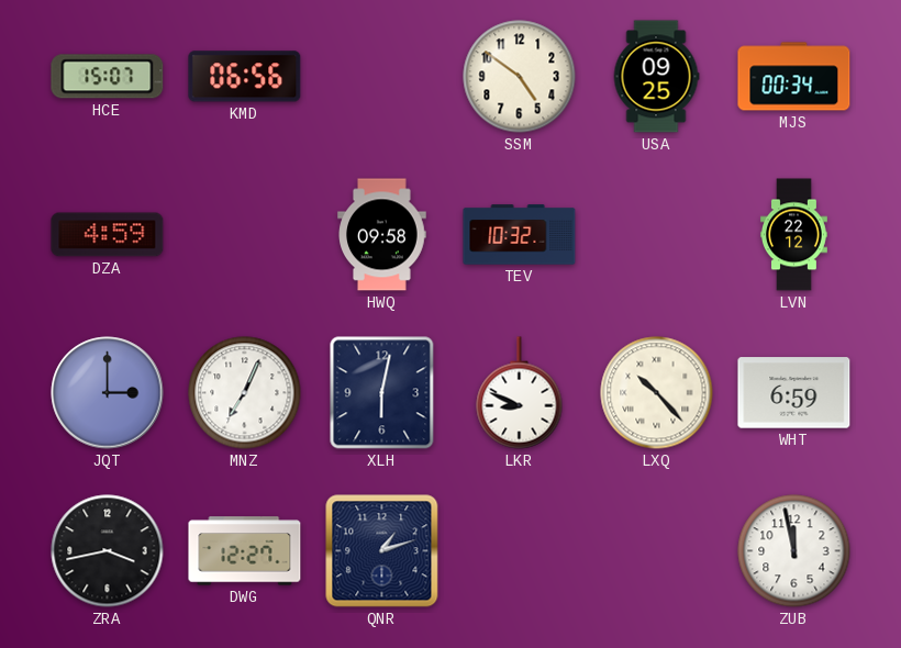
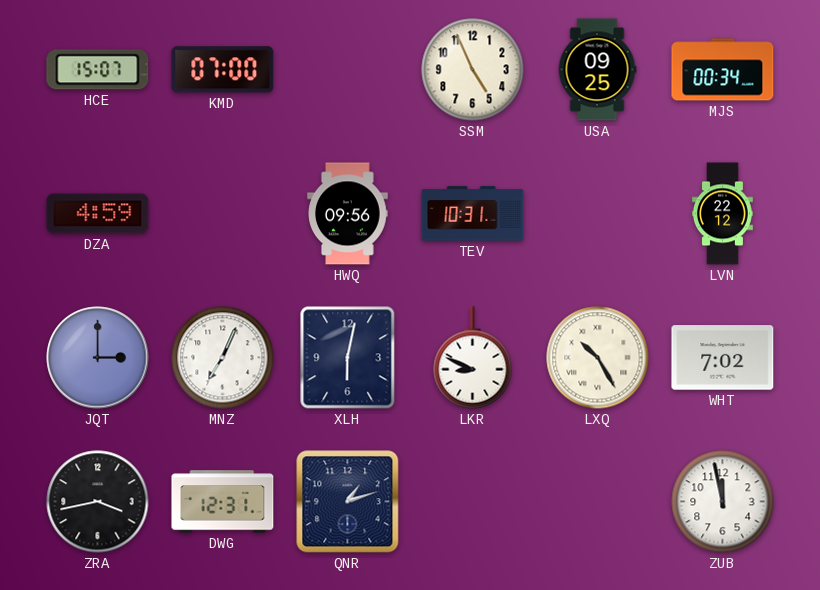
KMD: 06:56 -> 07:00 (223, 70)
SSM: 4:51 -> 4:56 (473, 70)
HWQ: 09:58 -> 09:56 (348, 214)
TEV: 10:32 -> 10:31 (473, 214)
LXQ: 10:23 -> 10:25 (598, 358)
WHT: 6:59 -> 7:02 (723, 358)
DWG: 12:27 -> 12:31 (223, 502)
